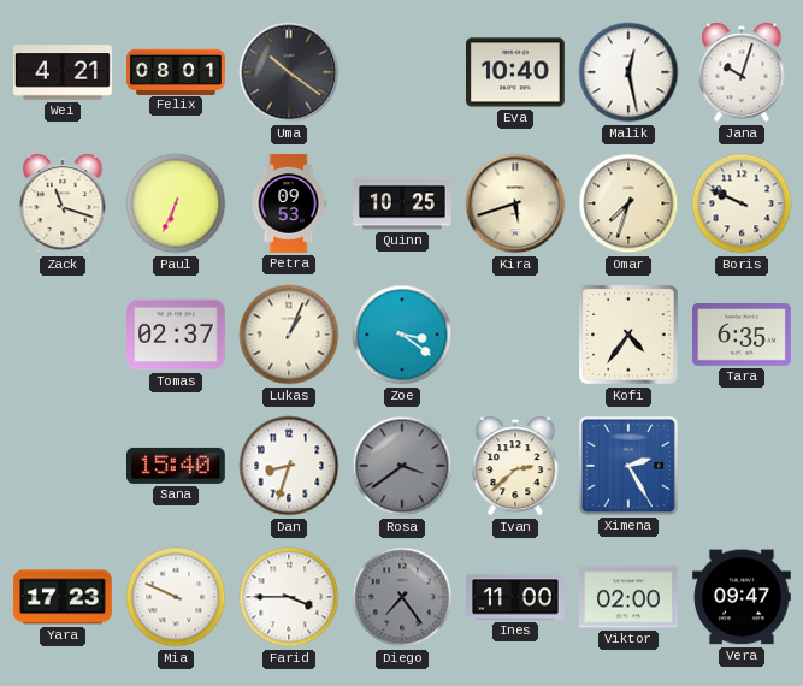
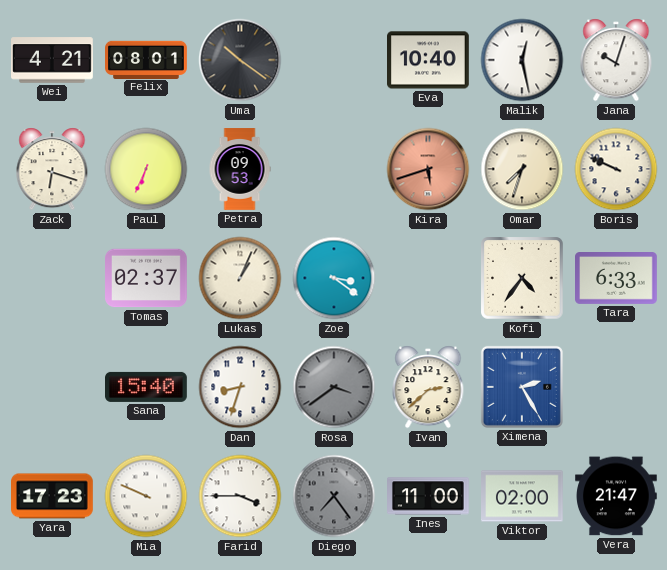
Zack: 11:18 -> 6:18 (52, 169)
Quinn: 10:25 -> none (403, 203)
Kira dial: cream -> salmon (428, 169)
Tara: 6:35 -> 6:33 (617, 279)
Vera: 09:47 -> 21:47 (617, 496)
